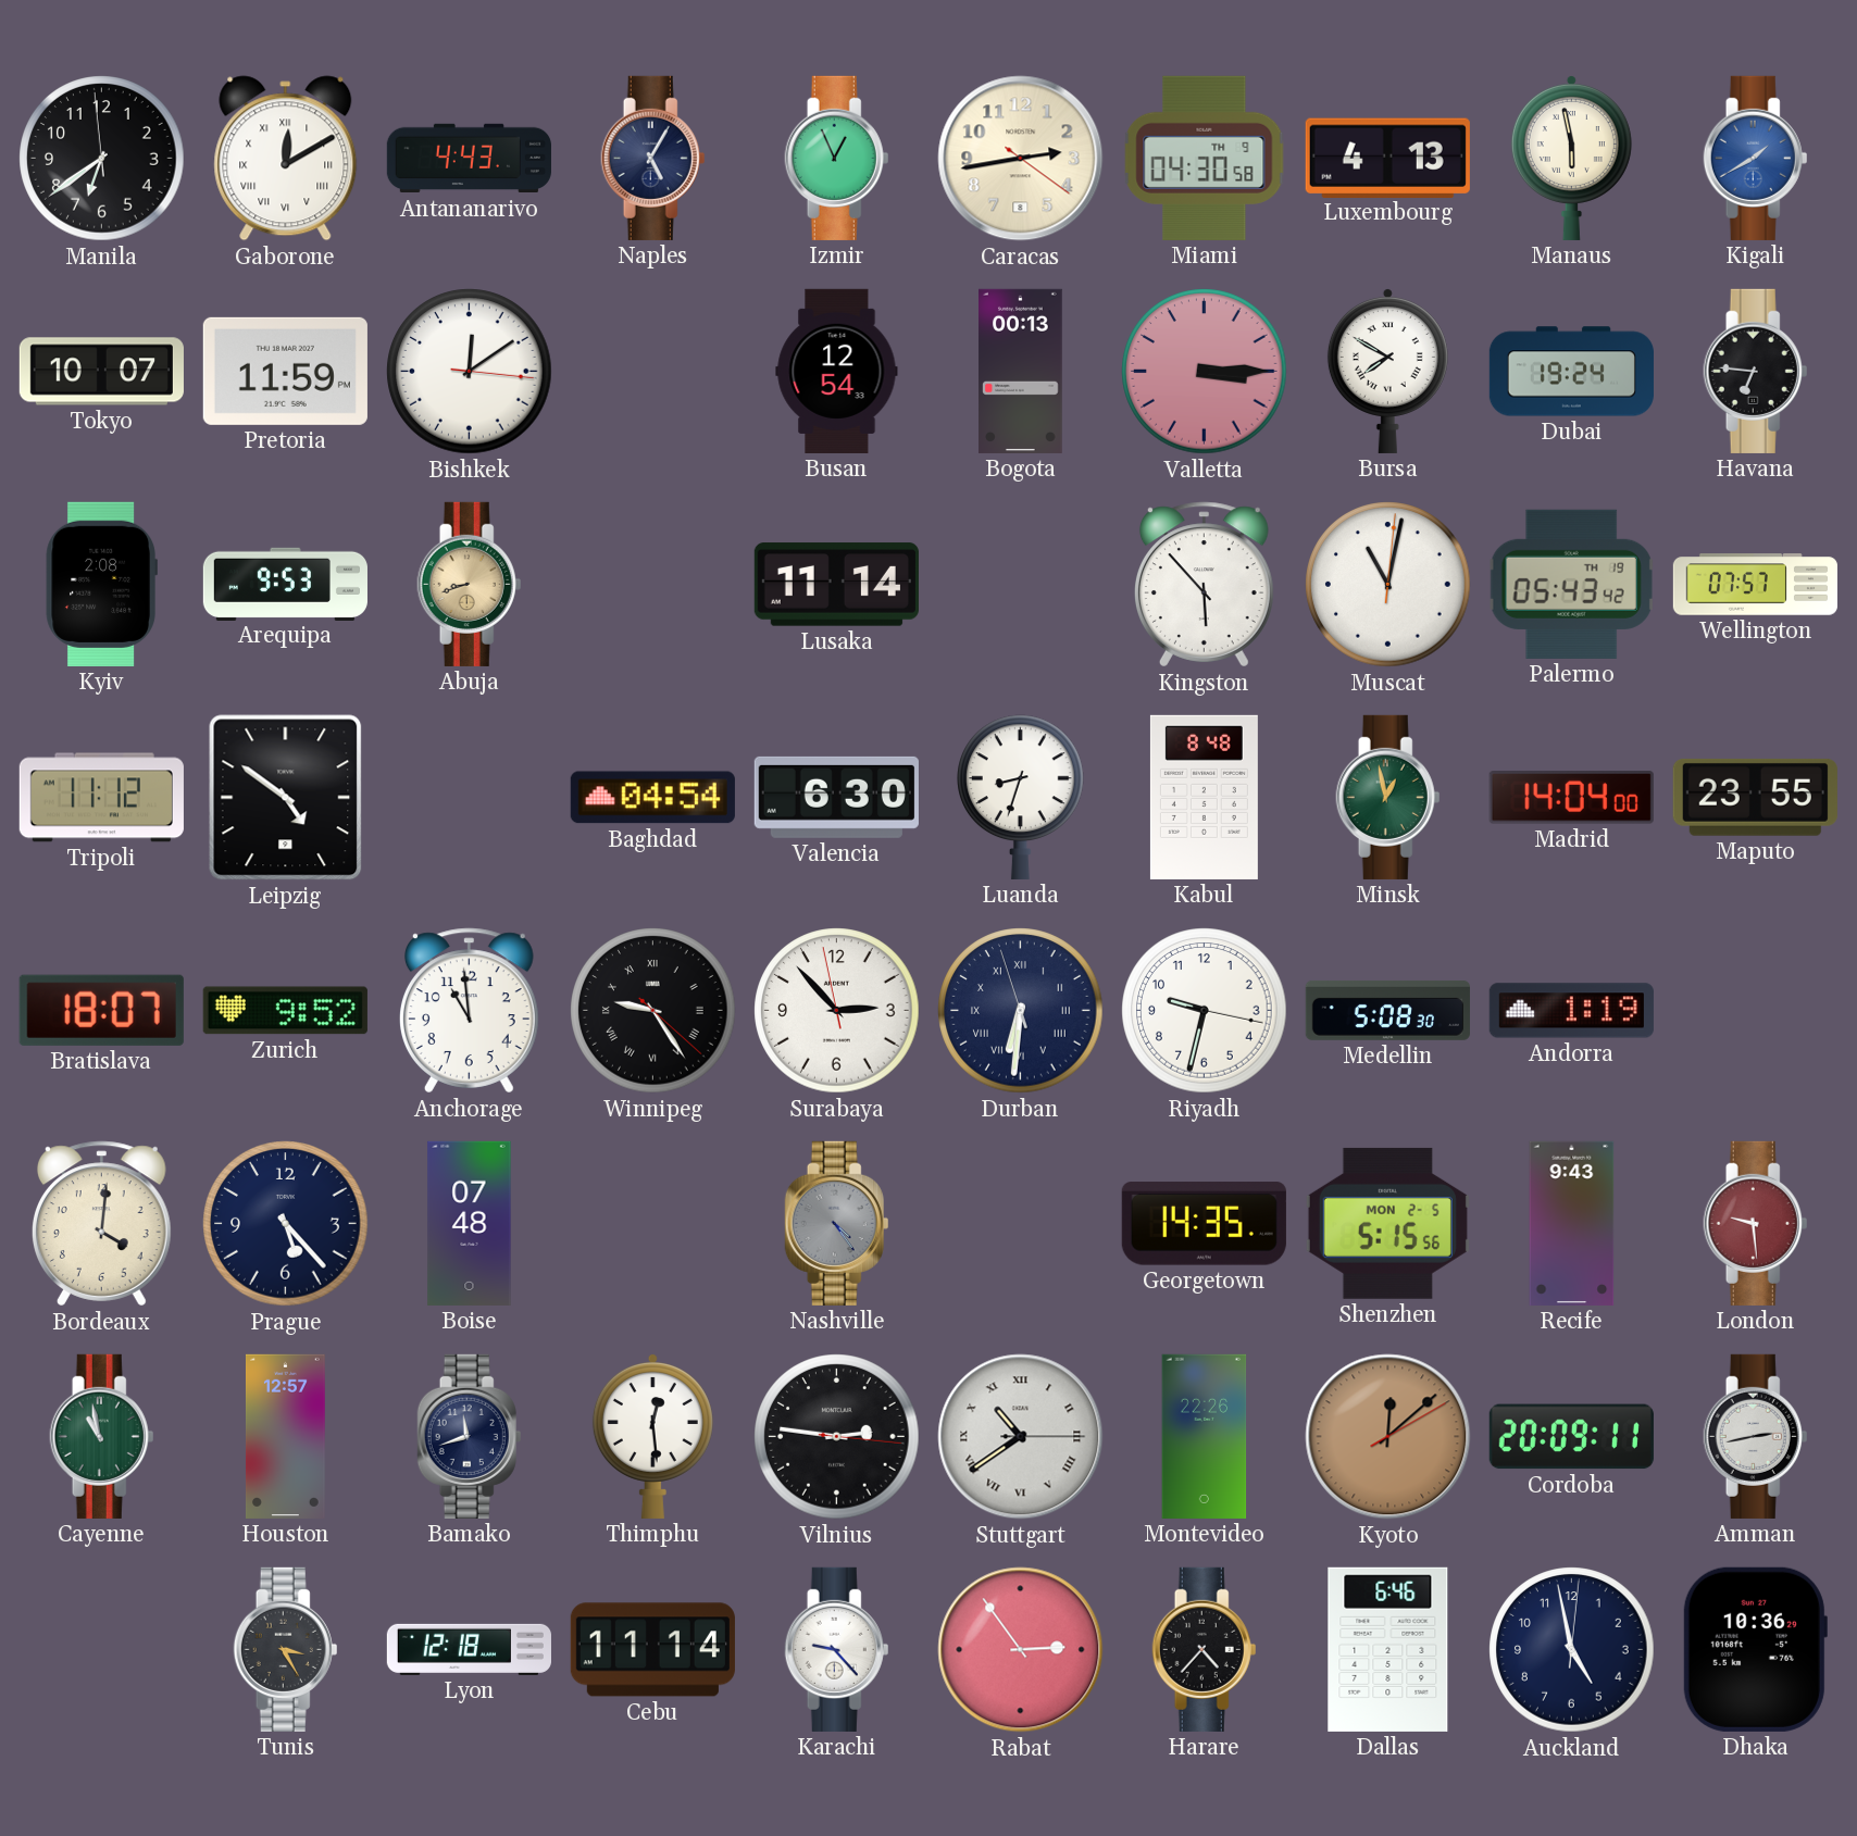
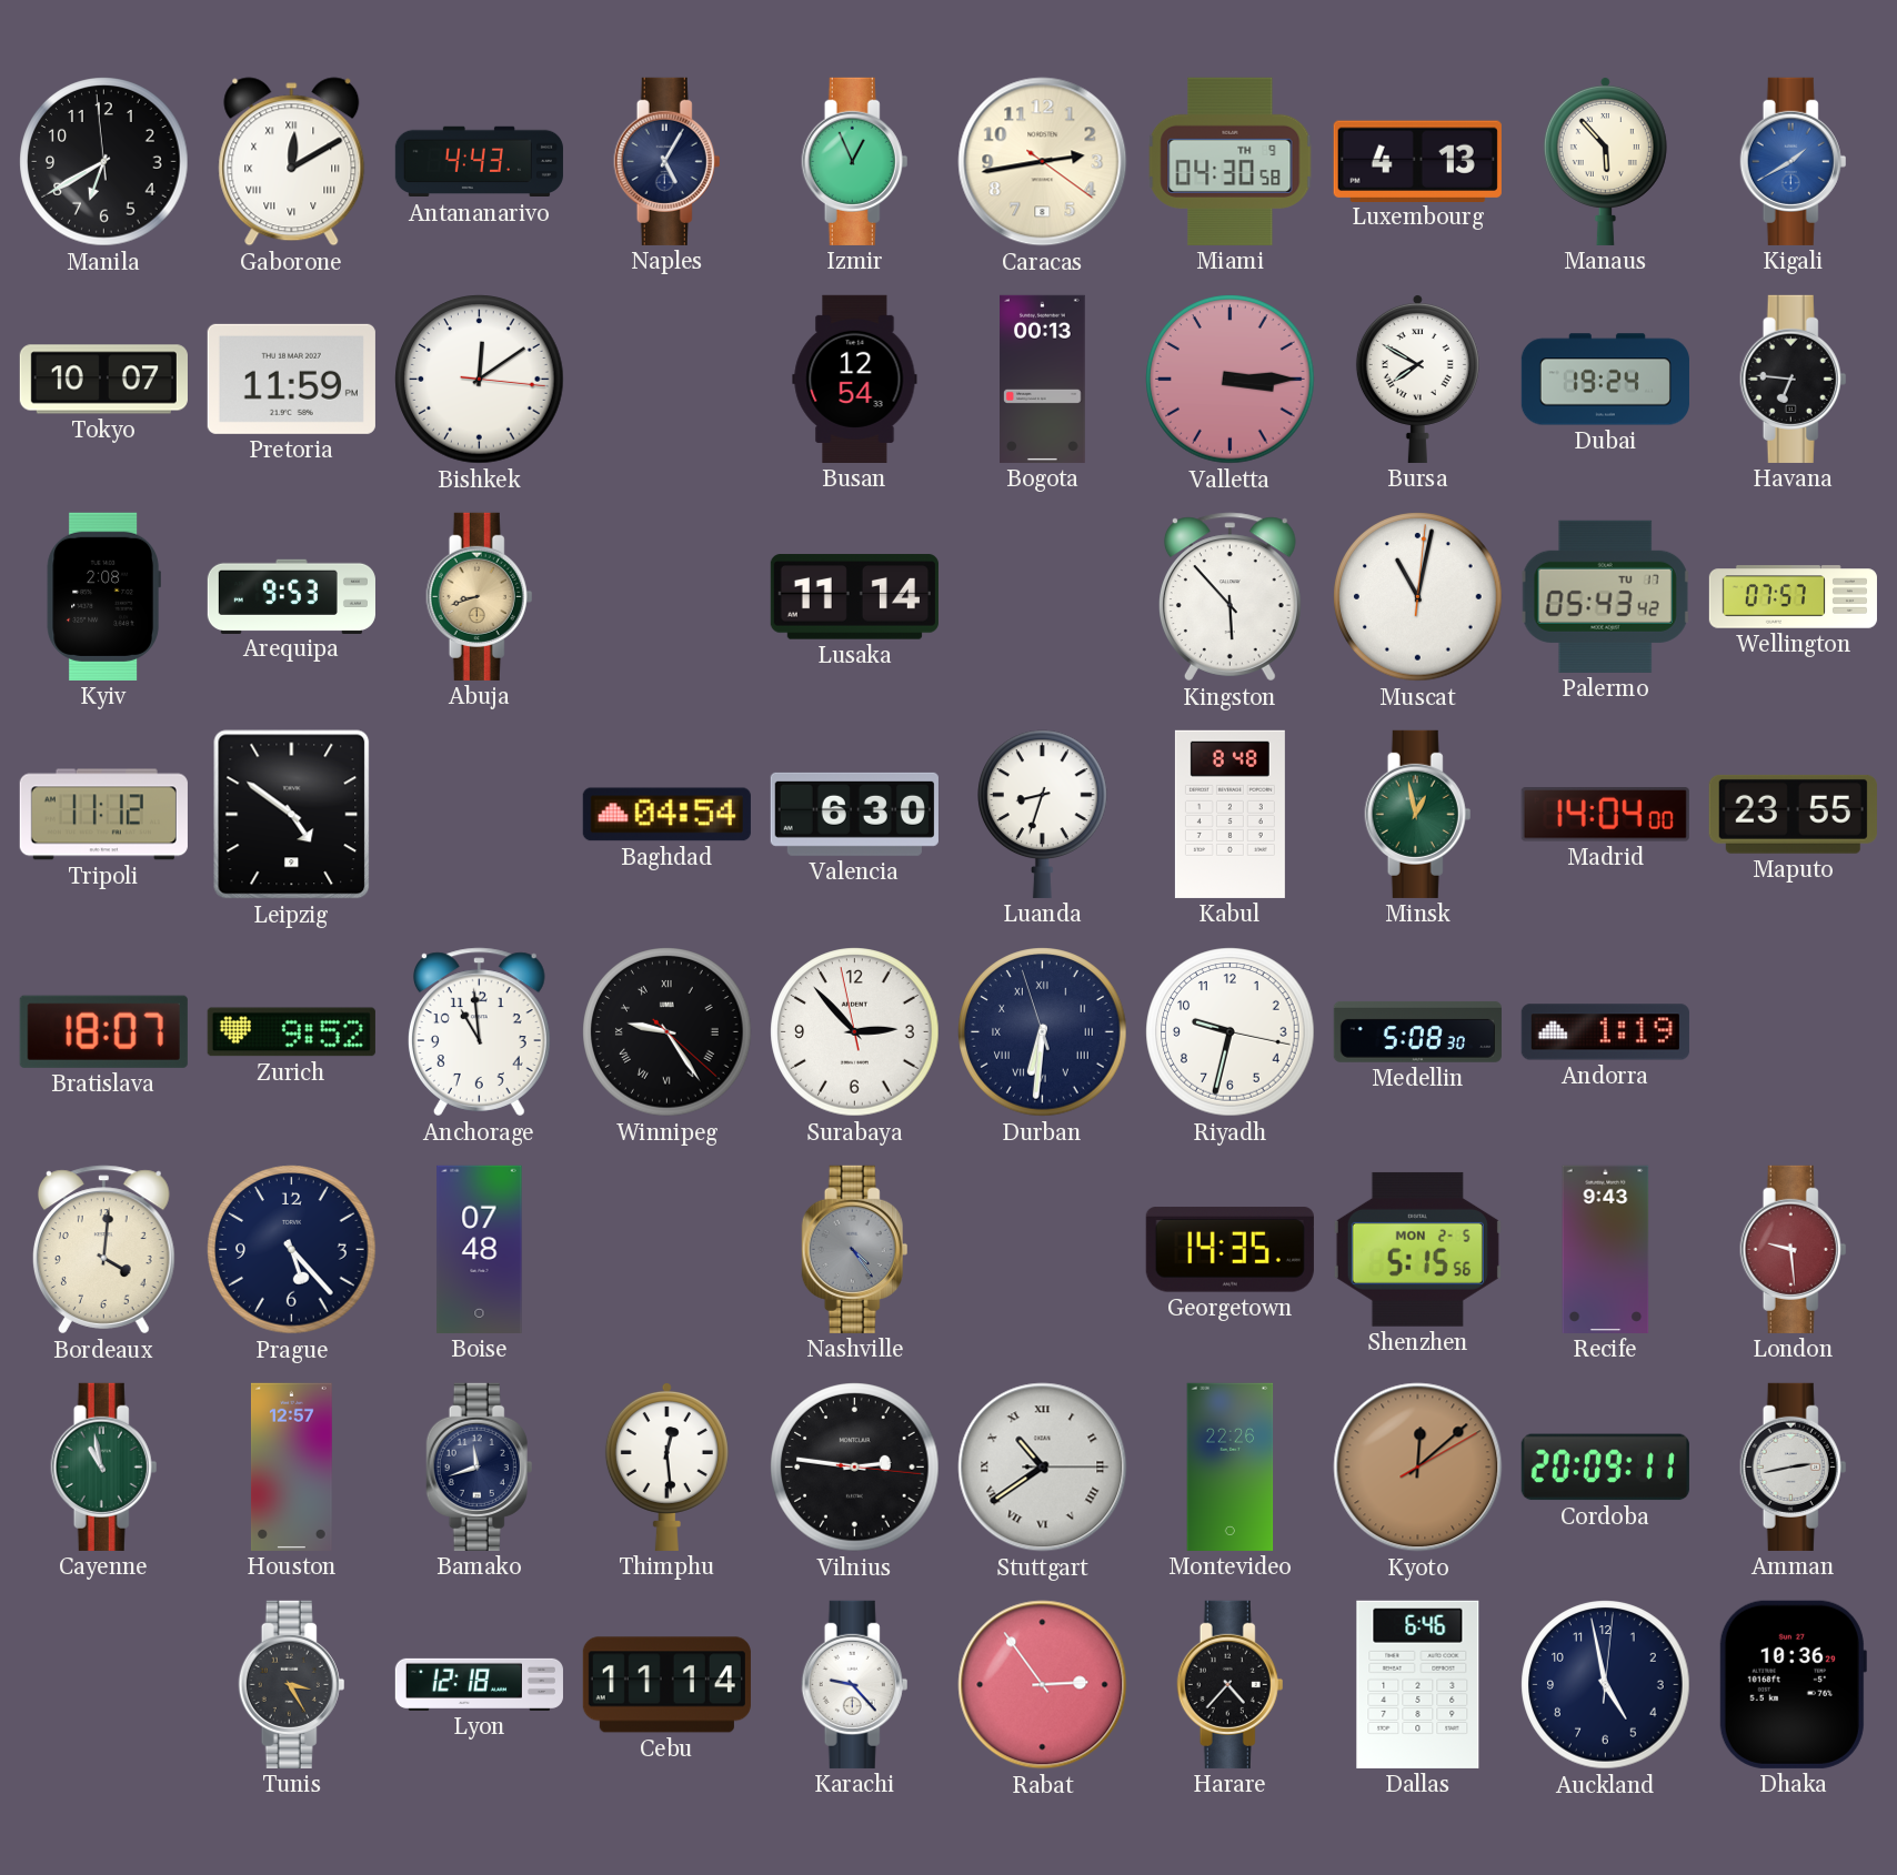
Manila: 6:38 -> 6:39 (104, 162)
Manaus: 5:58 -> 5:53 (1605, 161)
Palermo date: TH 19 -> TU 17 (1606, 596)
